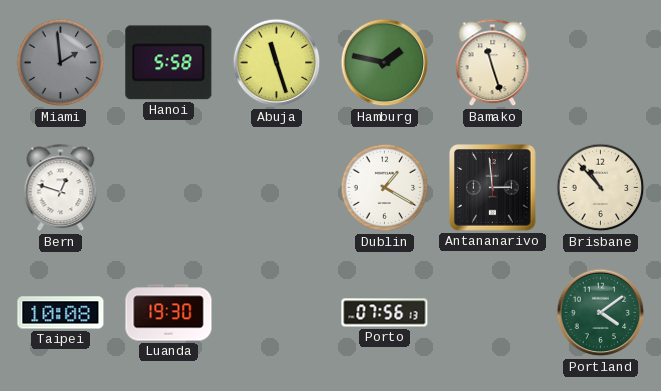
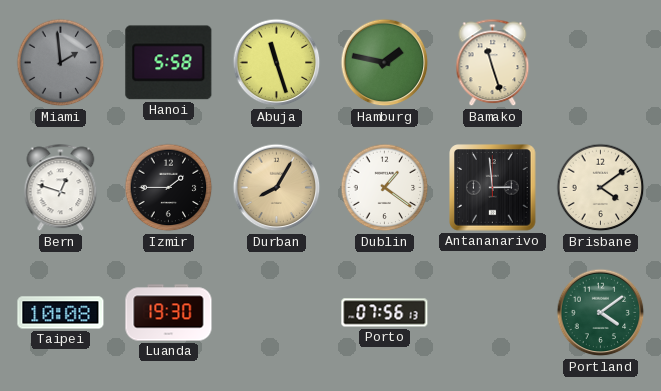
Izmir: none -> 1:45 (169, 188)
Durban: none -> 8:05 (277, 188)
Dublin: 1:20 -> 1:21 (385, 188)
Brisbane: 10:53 -> 4:09 (601, 188)
